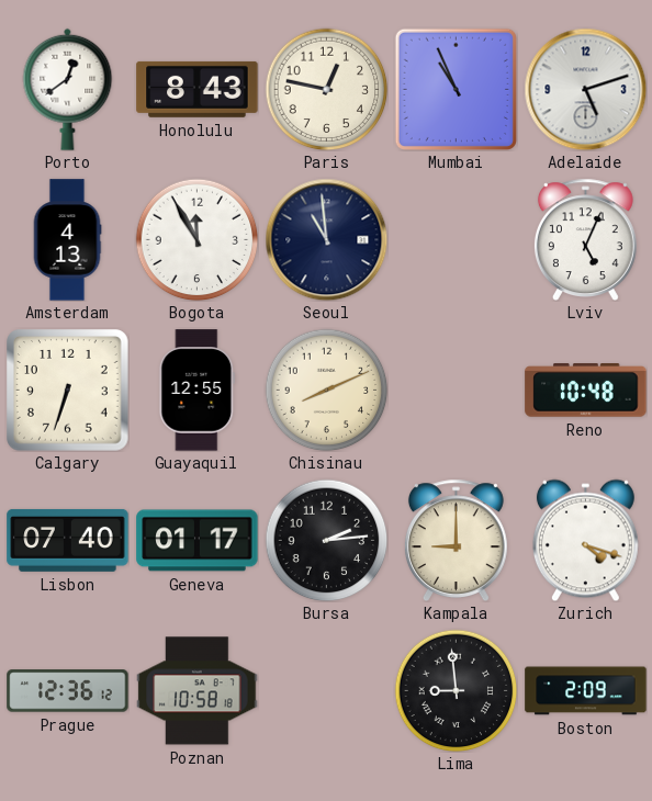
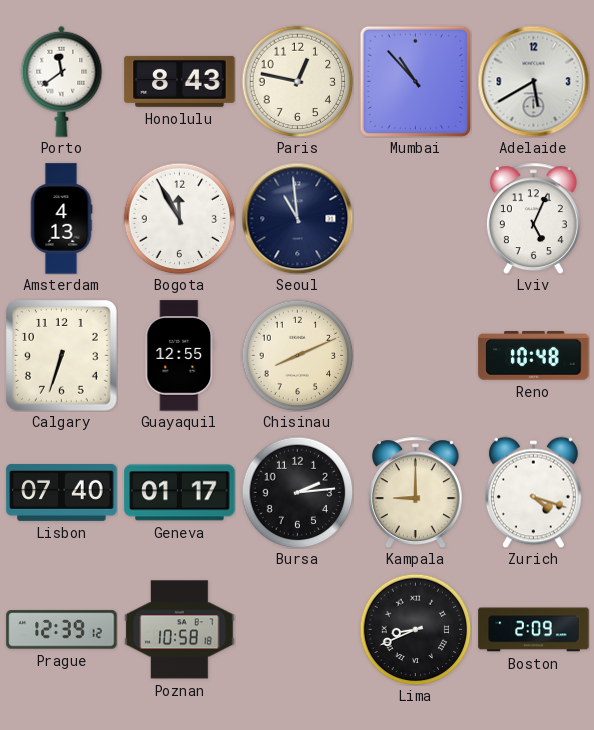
Porto: 12:39 -> 11:39 (62, 81)
Mumbai: 10:56 -> 10:53 (415, 81)
Adelaide: 5:12 -> 5:40 (533, 81)
Prague: 12:36 -> 12:39 (62, 630)
Lima: 8:59 -> 8:41 (415, 629)
